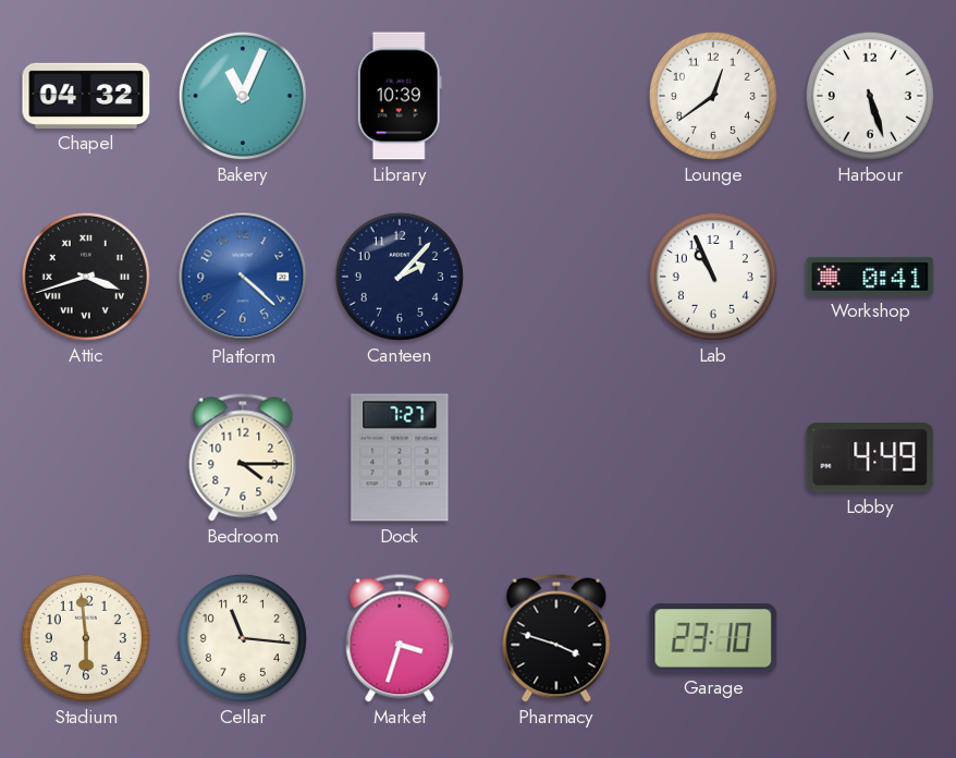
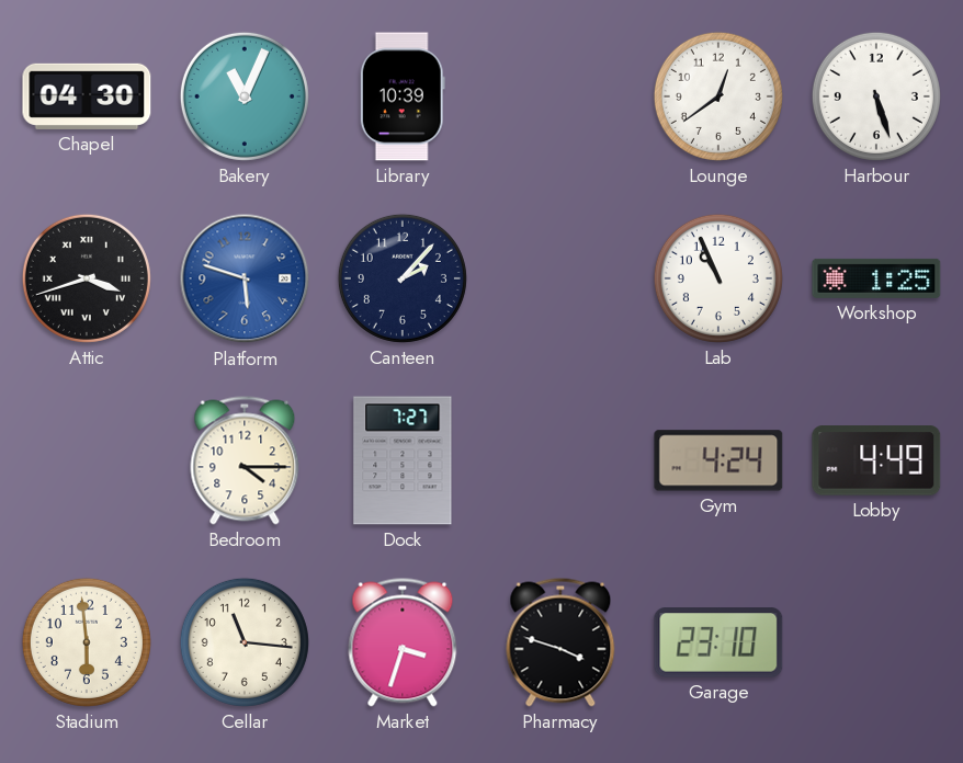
Chapel: 04:32 -> 04:30 (87, 96)
Platform: 4:22 -> 5:48 (245, 278)
Workshop: 0:41 -> 1:25 (876, 278)
Gym: none -> 4:24 (718, 460)
